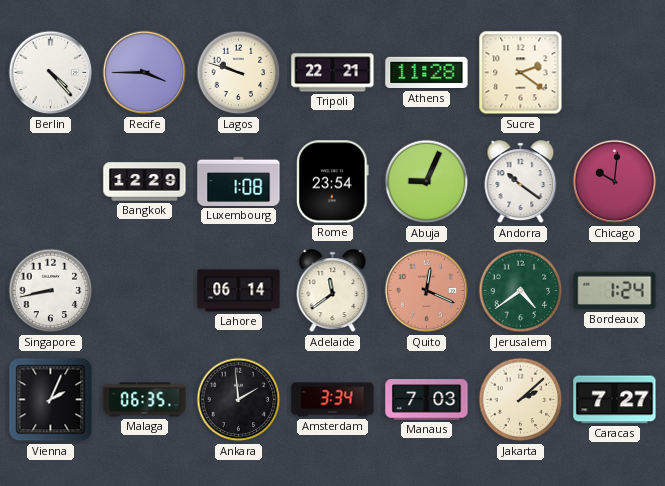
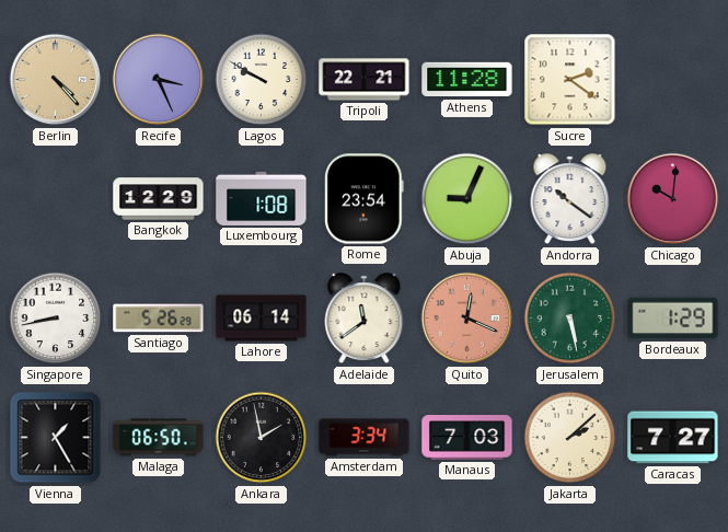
Berlin dial: white -> champagne (56, 80)
Recife: 3:45 -> 3:26 (159, 80)
Lagos: 9:48 -> 9:50 (262, 80)
Santiago: none -> 5:26 (159, 319)
Jerusalem: 4:39 -> 5:28 (570, 319)
Bordeaux: 1:24 -> 1:29 (673, 319)
Vienna: 2:04 -> 1:25 (56, 438)
Malaga: 06:35 -> 06:50 (159, 438)
Ankara: 1:59 -> 1:58 (262, 438)
